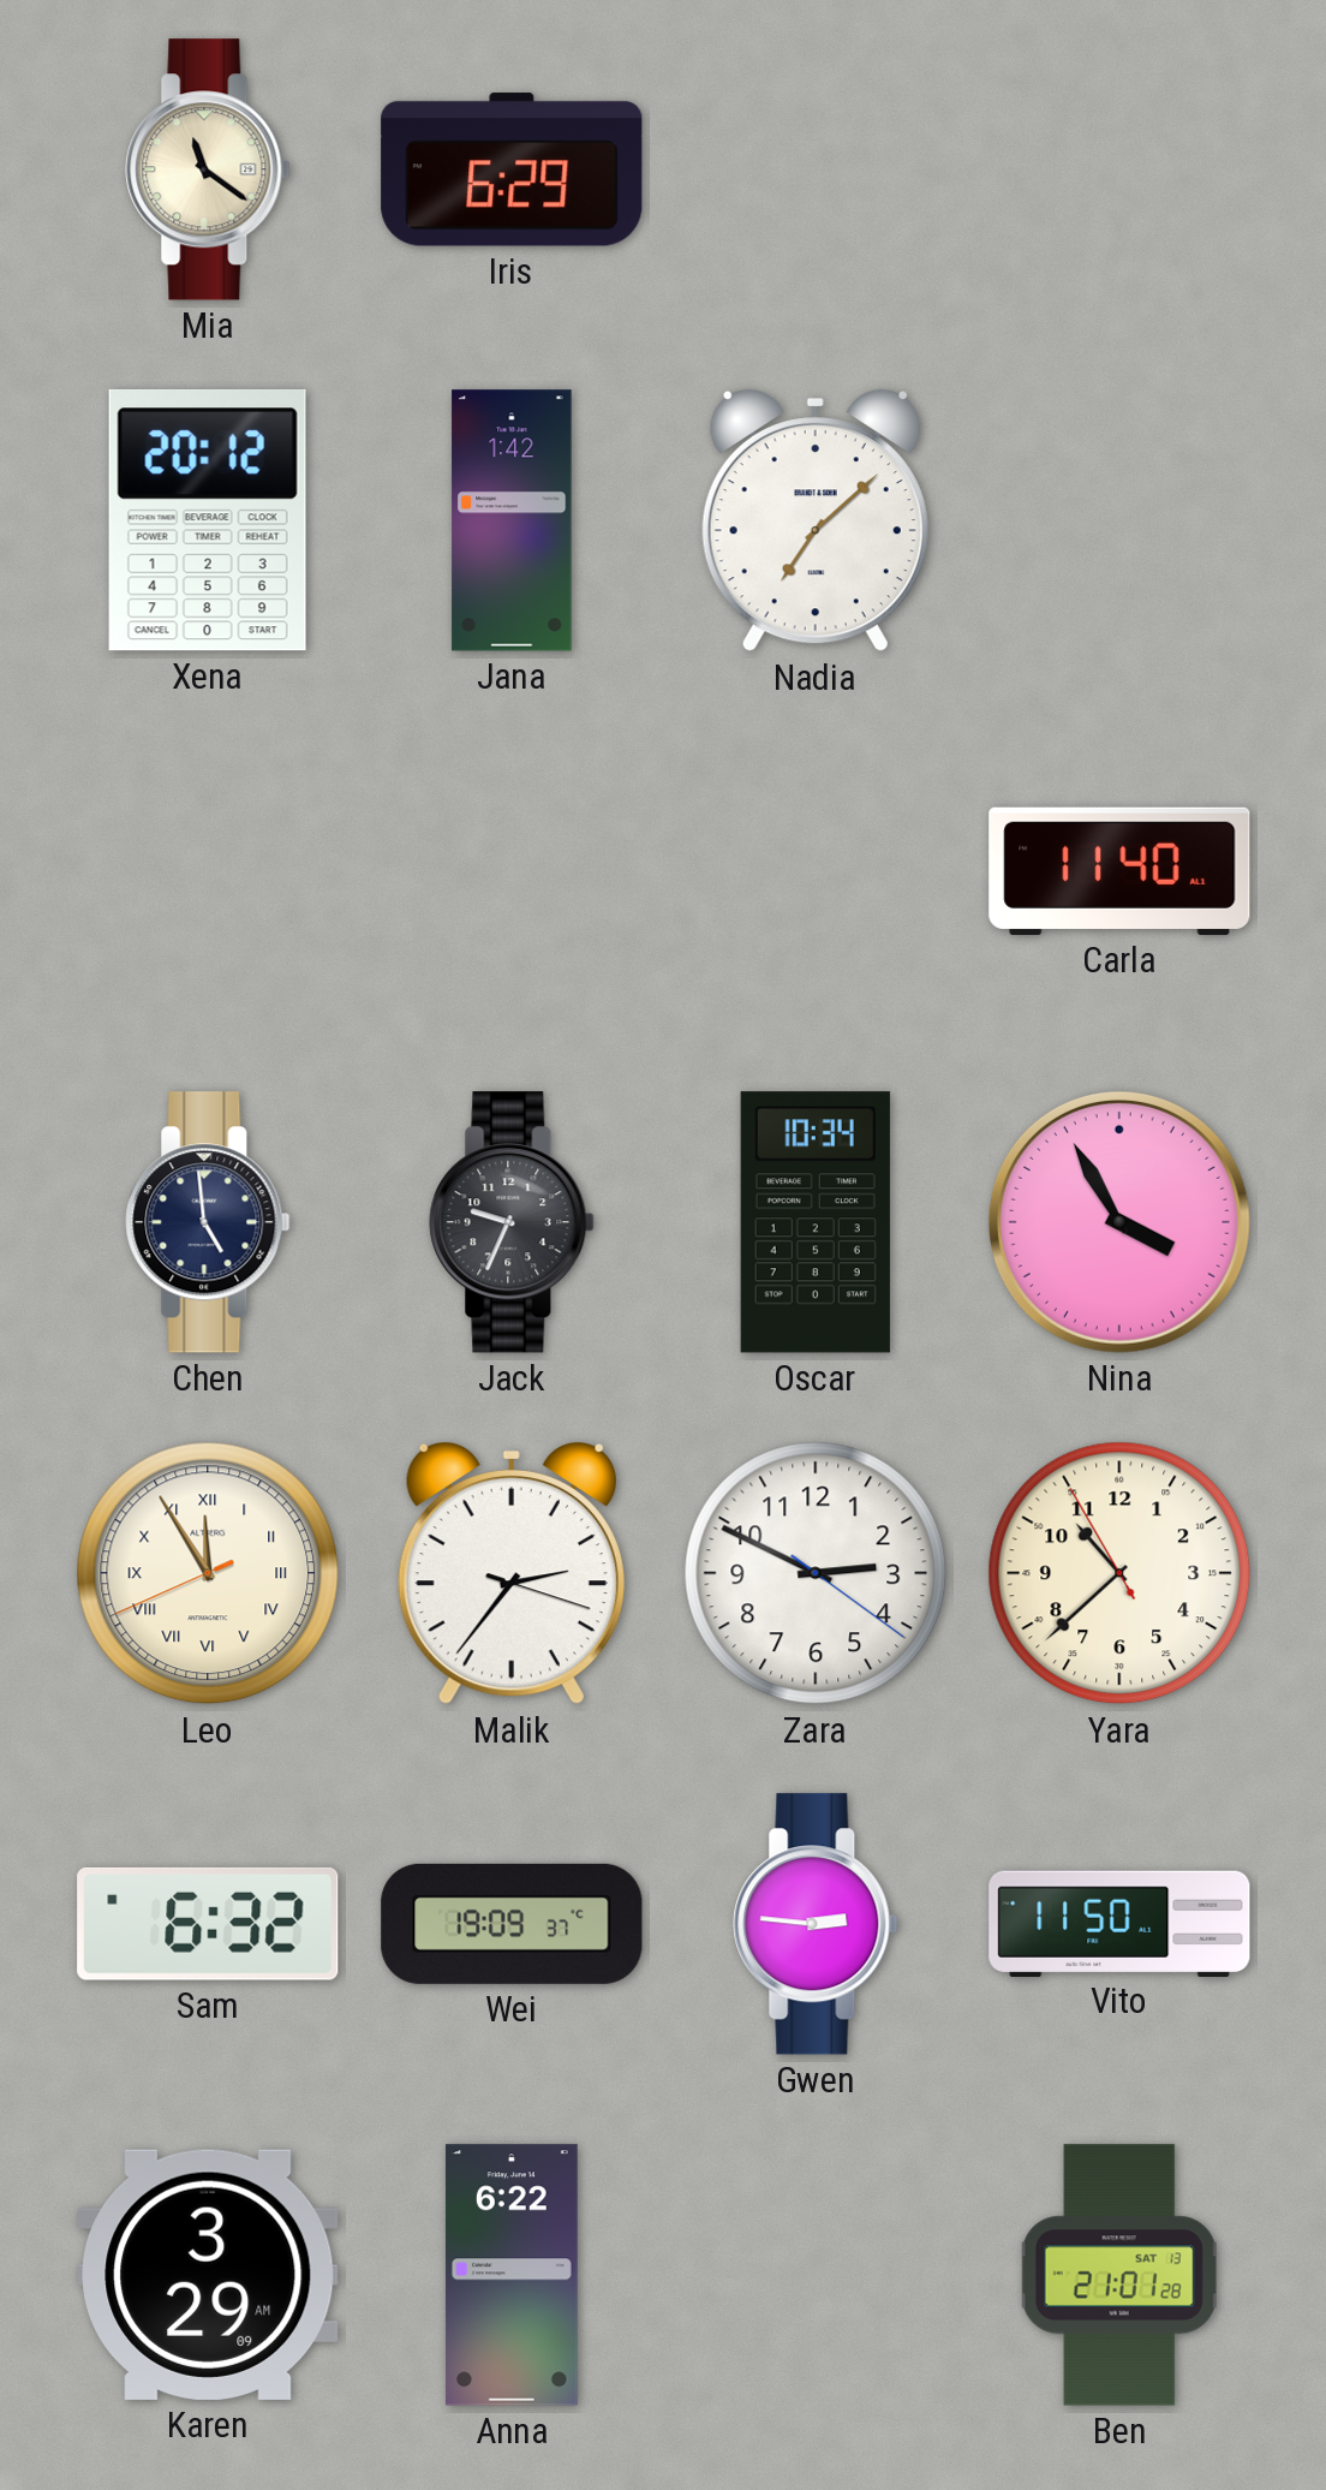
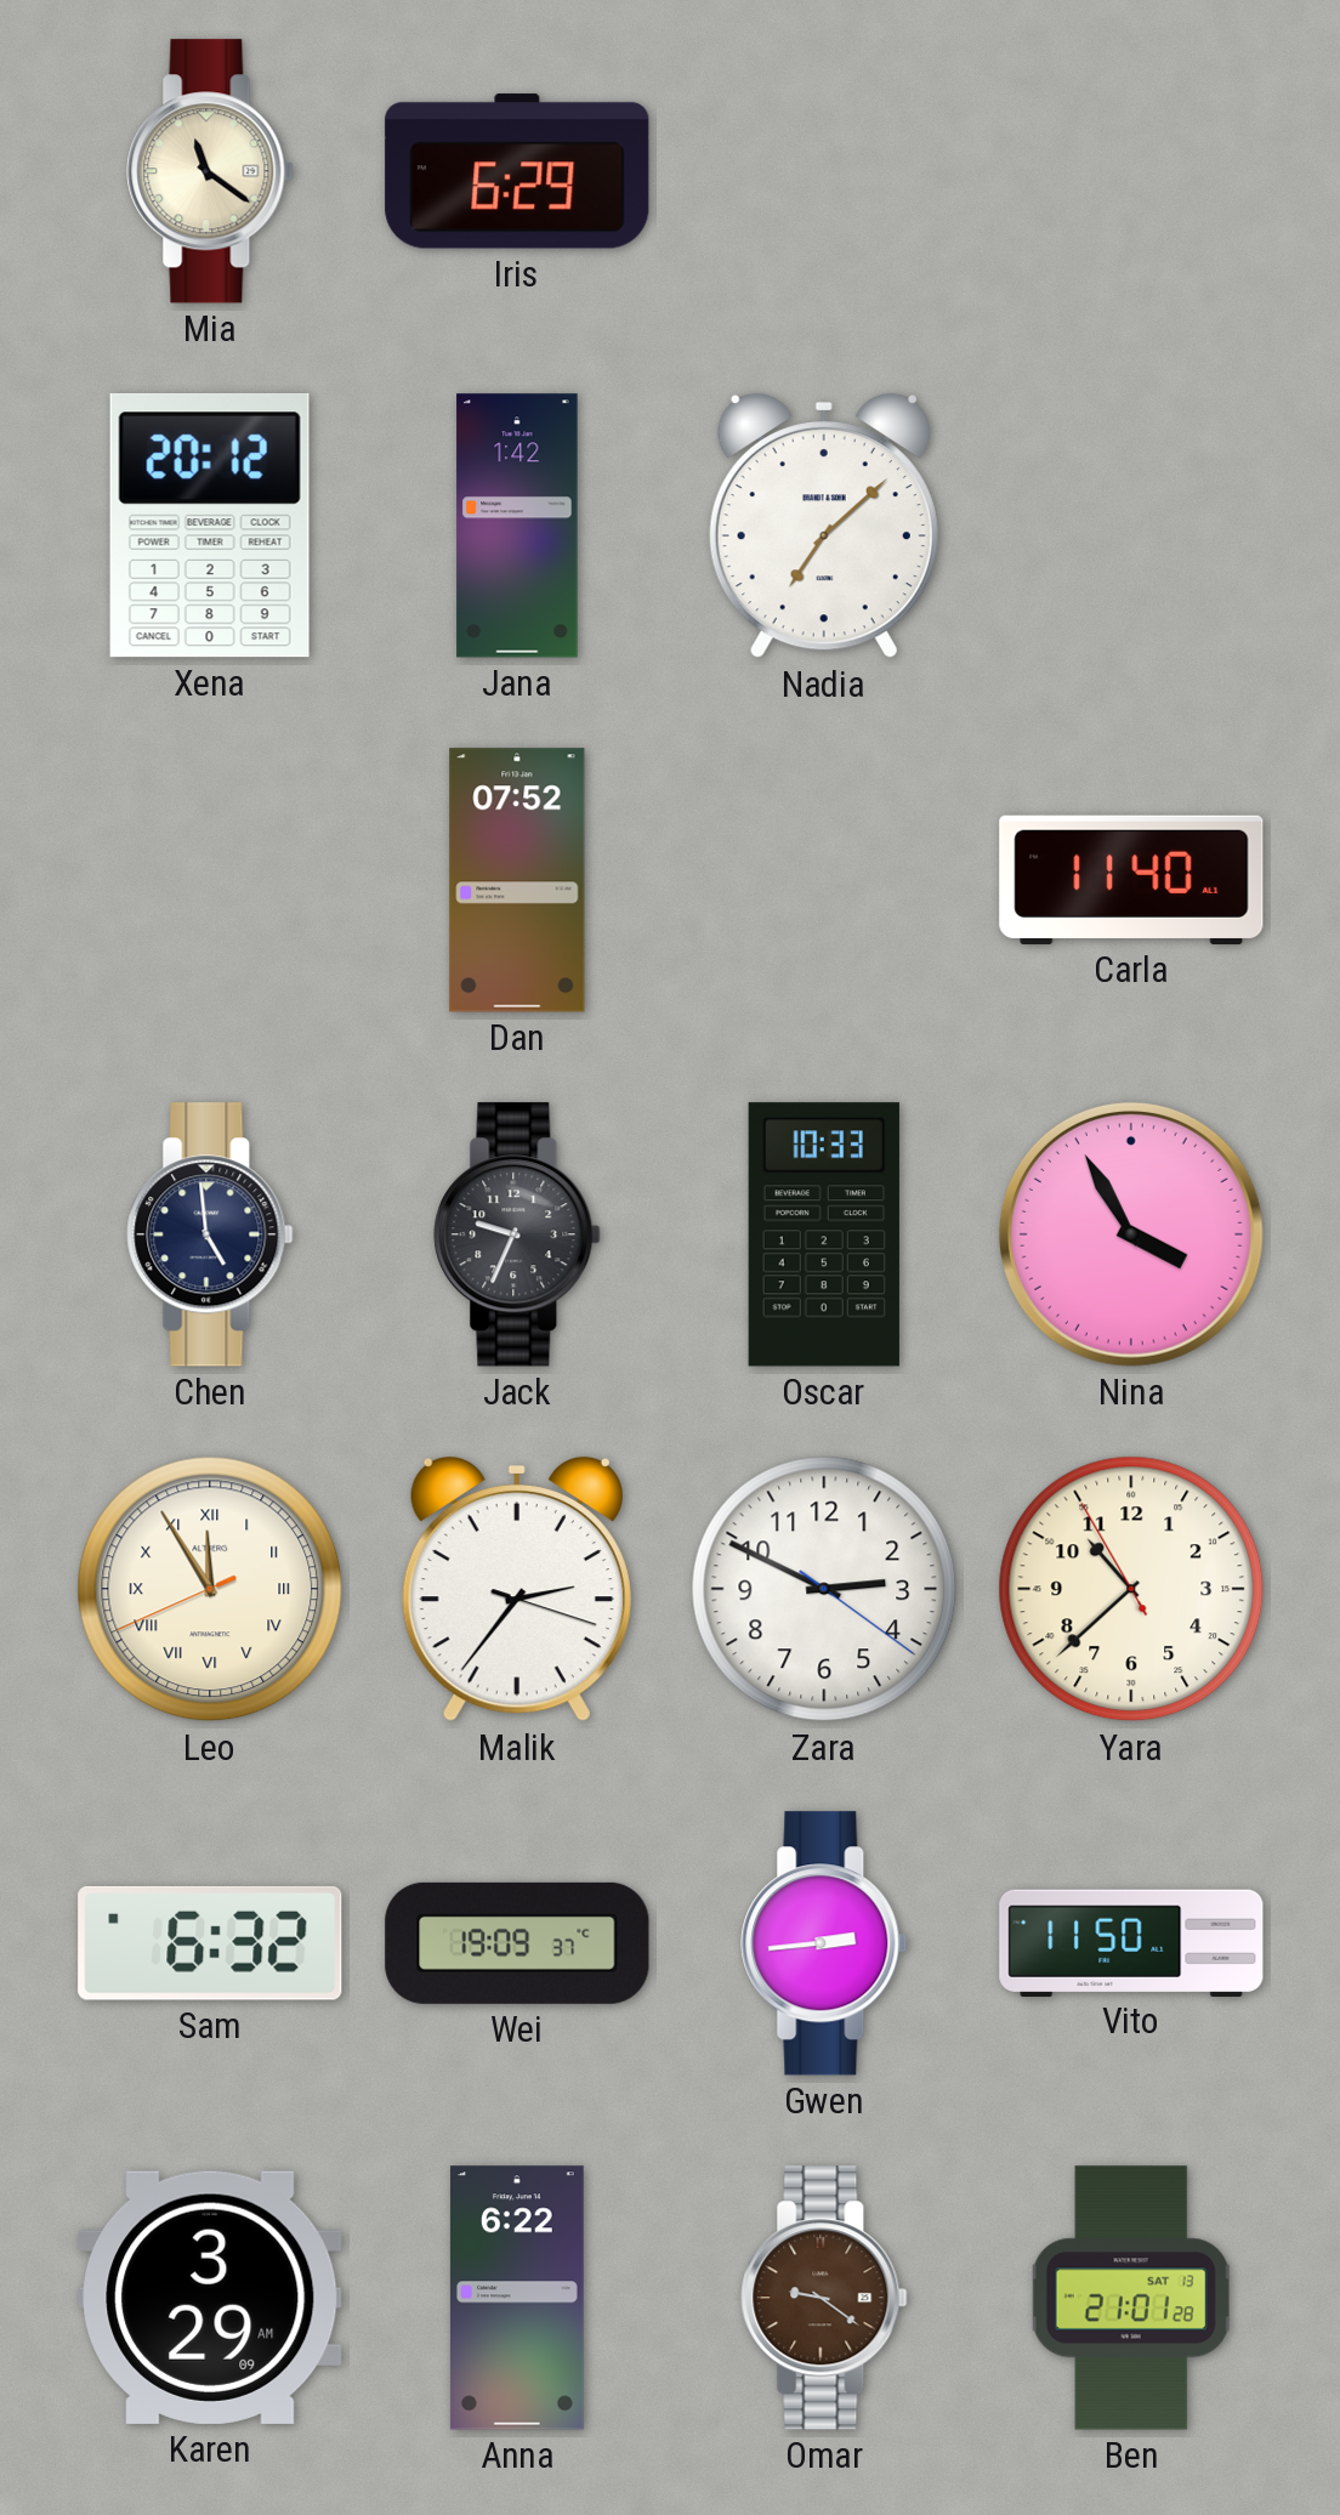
Dan: none -> 07:52 (517, 880)
Oscar: 10:34 -> 10:33 (824, 1234)
Gwen: 2:46 -> 2:44 (824, 1943)
Omar: none -> 9:21 (824, 2298)
